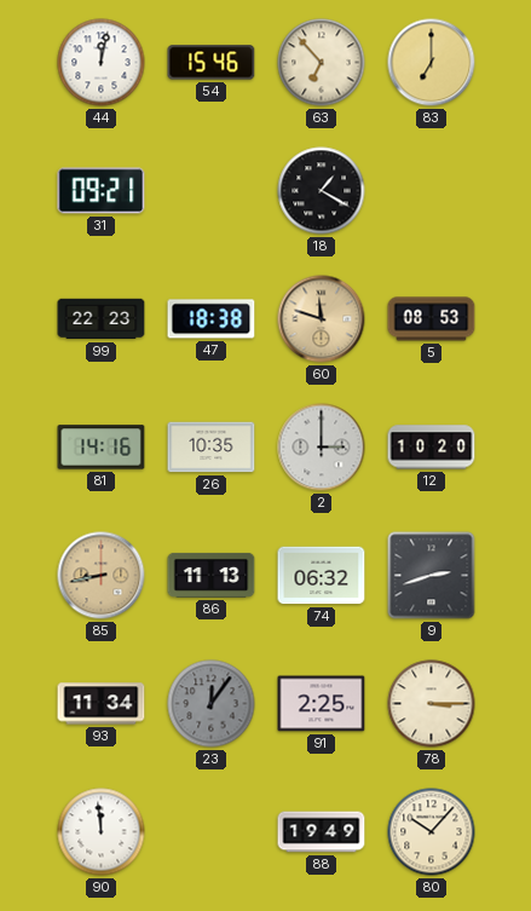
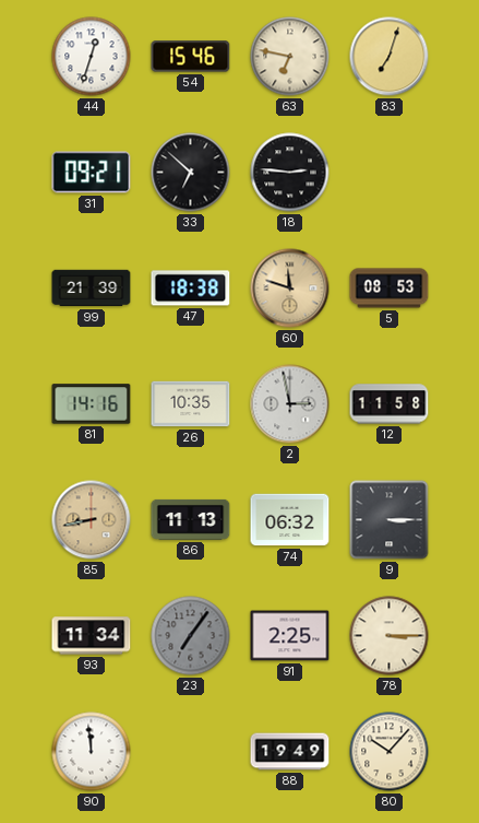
44: 12:02 -> 12:33 (92, 57)
63: 6:53 -> 6:47 (290, 57)
83: 7:00 -> 7:03 (390, 57)
33: none -> 6:52 (191, 173)
18: 1:20 -> 2:46 (290, 173)
99: 22:23 -> 21:39 (92, 289)
2: 3:00 -> 2:58 (290, 404)
12: 10:20 -> 11:58 (390, 404)
9: 2:42 -> 3:15 (390, 520)
23: 12:06 -> 7:06 (191, 636)
